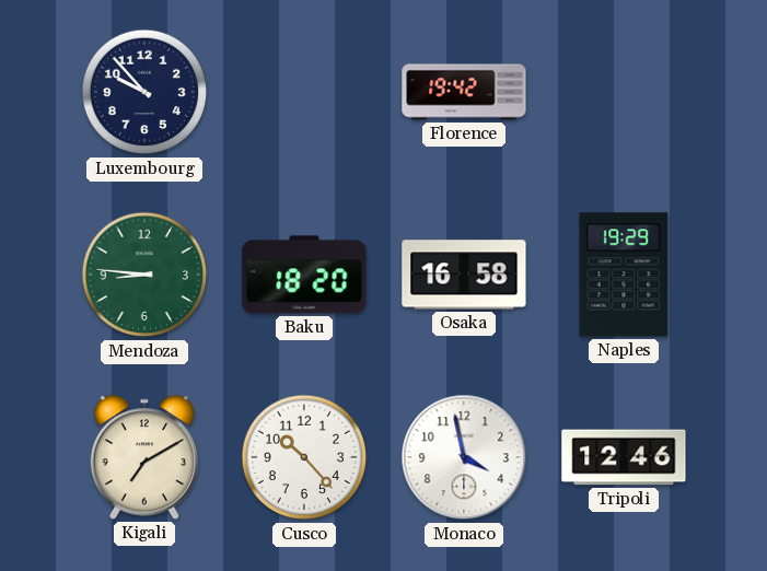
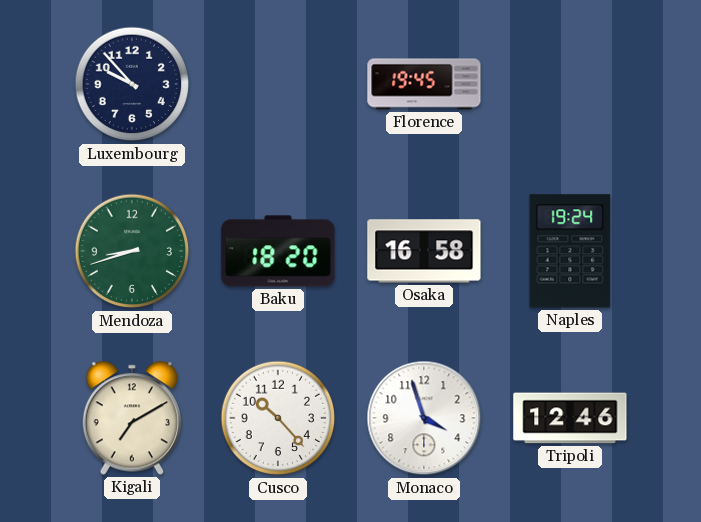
Florence: 19:42 -> 19:45 (424, 84)
Mendoza: 8:46 -> 8:42 (132, 251)
Naples: 19:29 -> 19:24 (570, 251)
Monaco: 3:58 -> 3:57 (424, 418)
